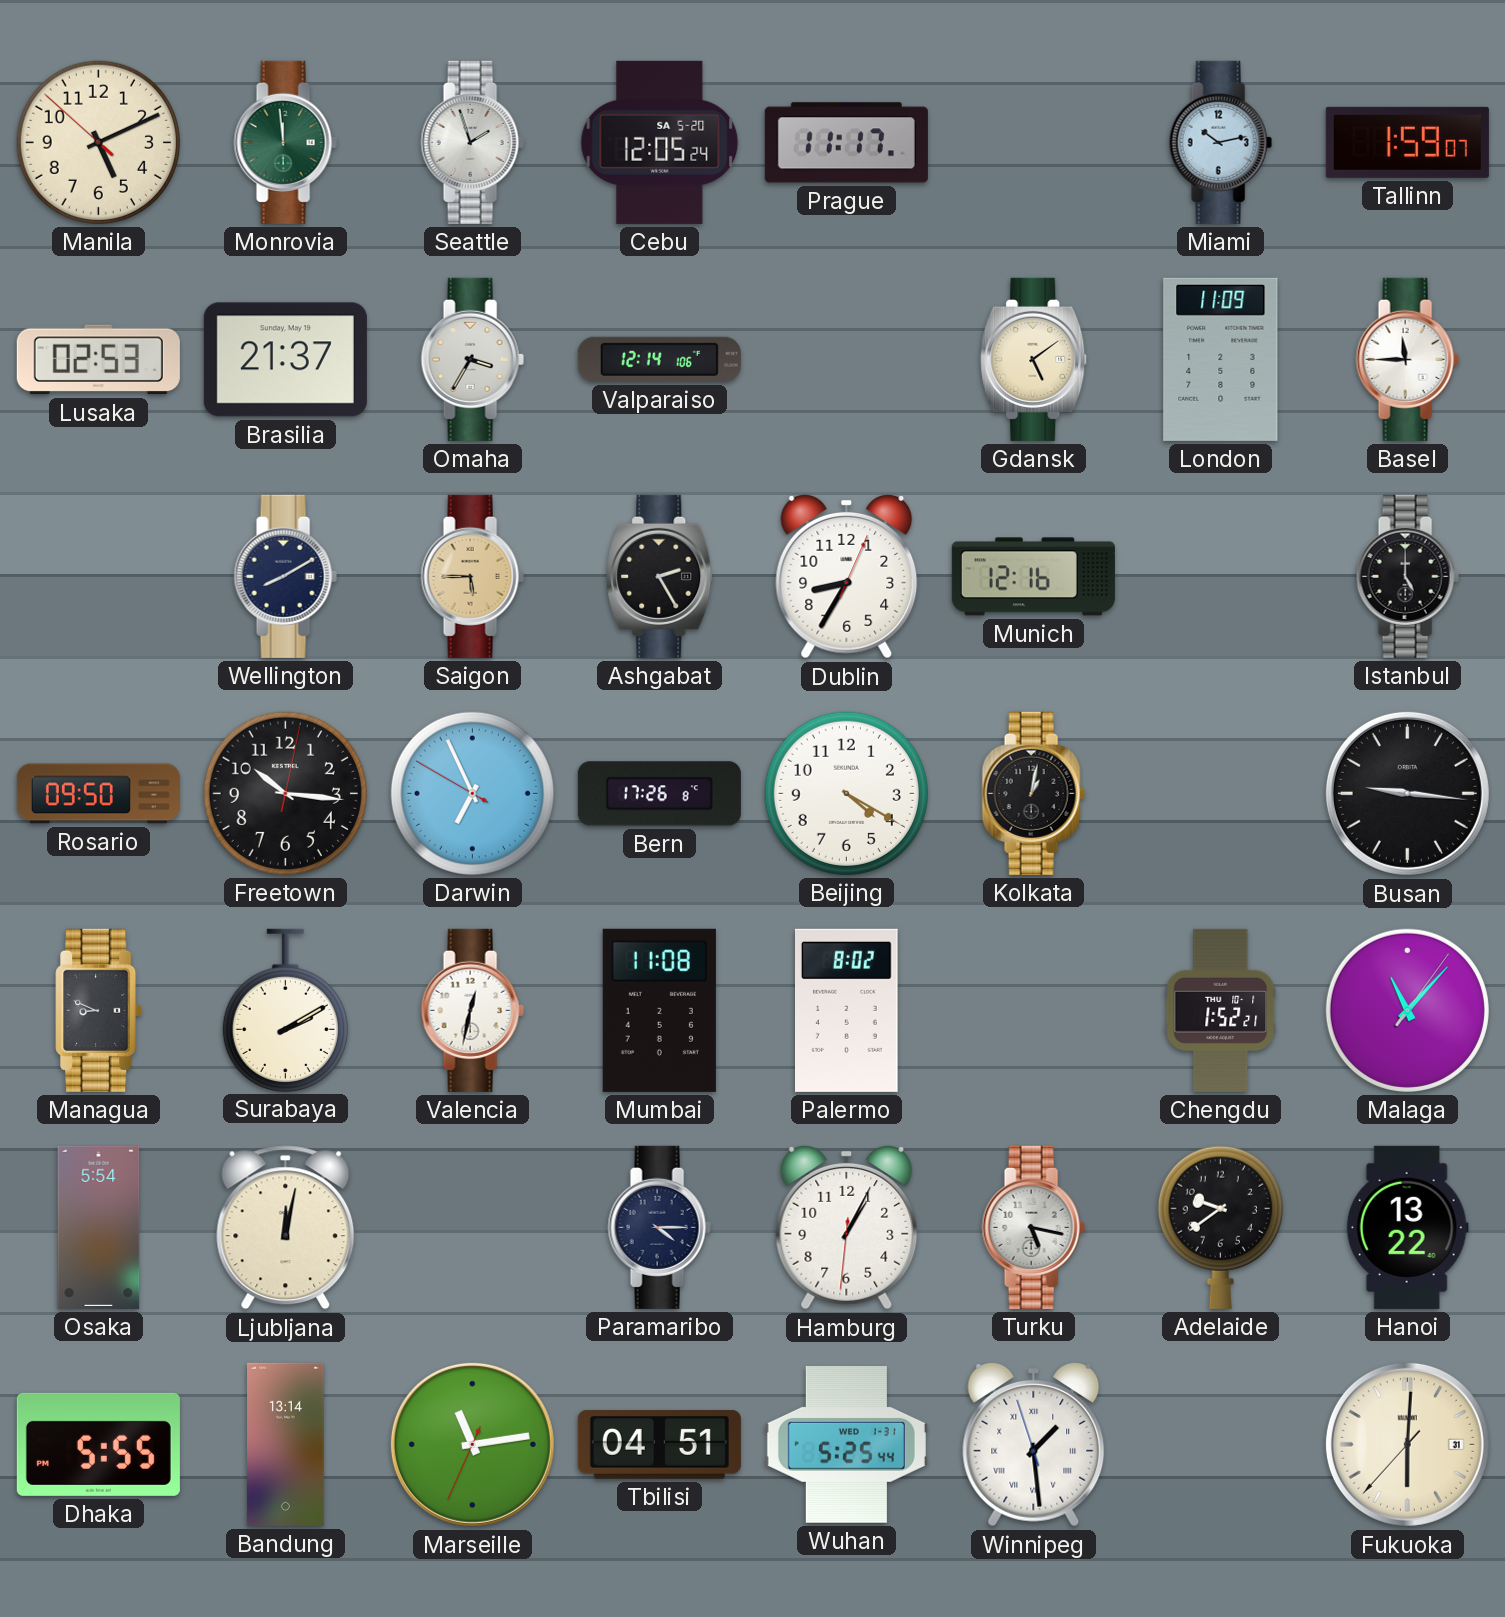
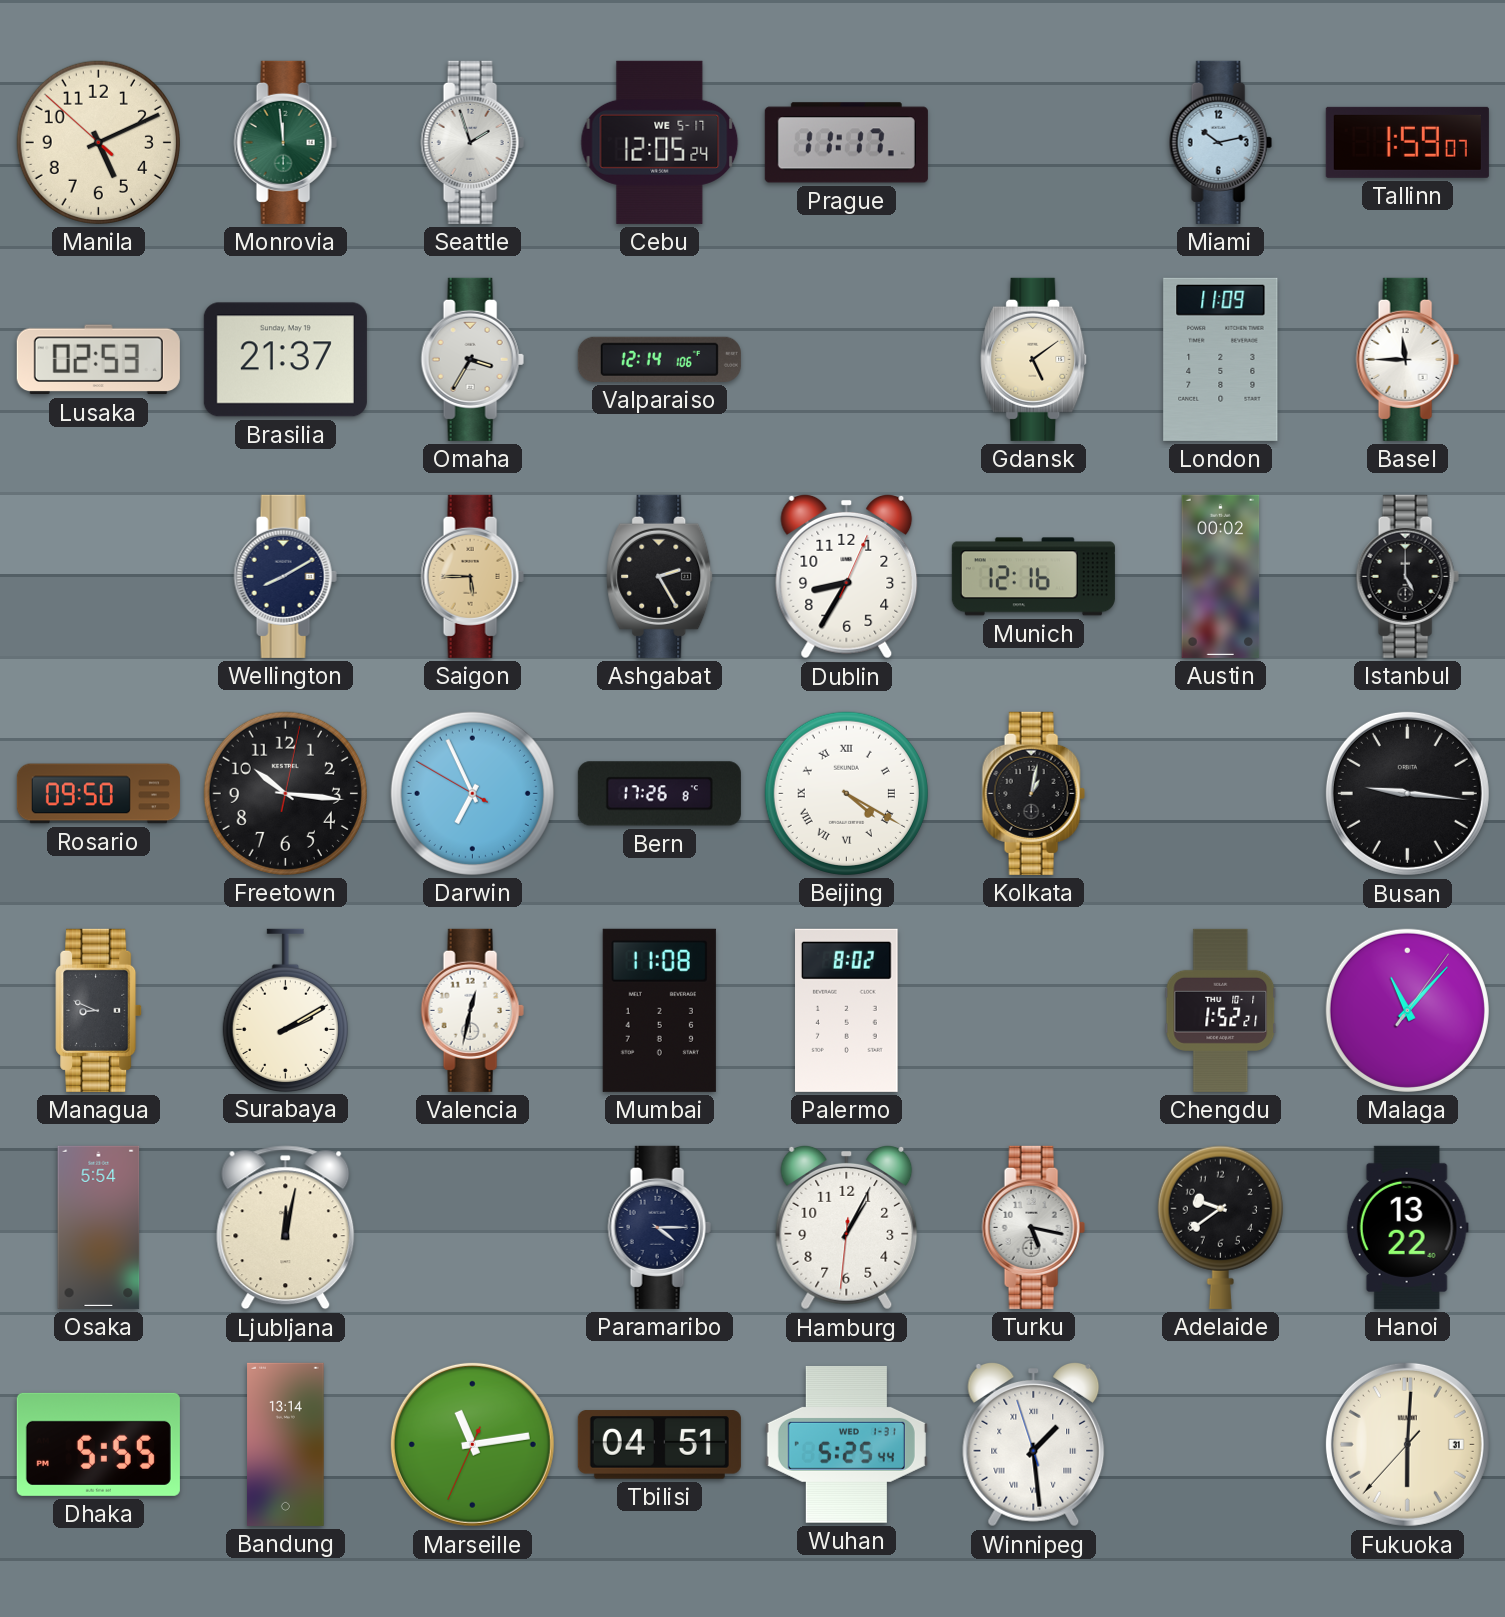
Cebu date: SA 5-20 -> WE 5-17 (660, 142)
Austin: none -> 00:02 (1221, 576)
Beijing numerals: Arabic -> Roman (846, 793)
